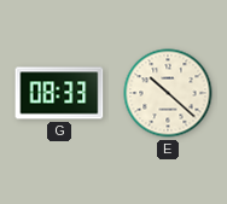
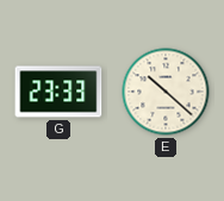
G: 08:33 -> 23:33 (58, 92)
